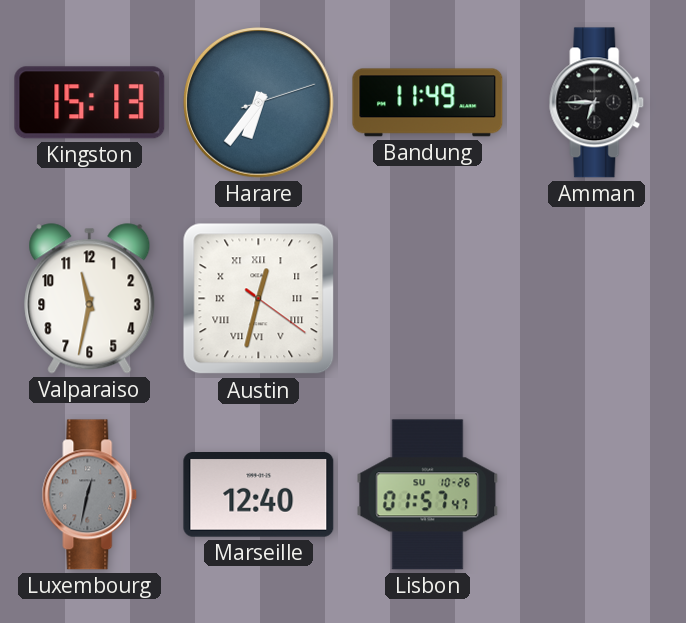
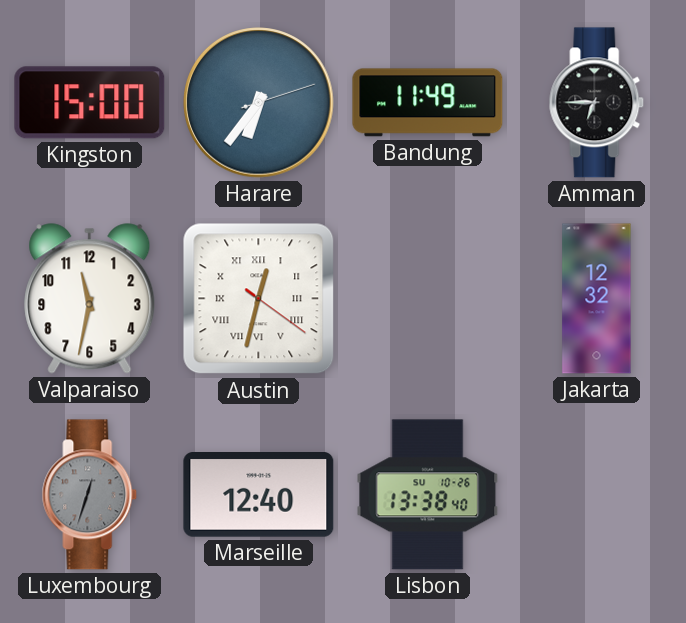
Kingston: 15:13 -> 15:00 (90, 103)
Jakarta: none -> 12:32 (597, 299)
Luxembourg: 12:32 -> 12:33 (90, 495)
Lisbon: 01:57 -> 13:38 (428, 495)
